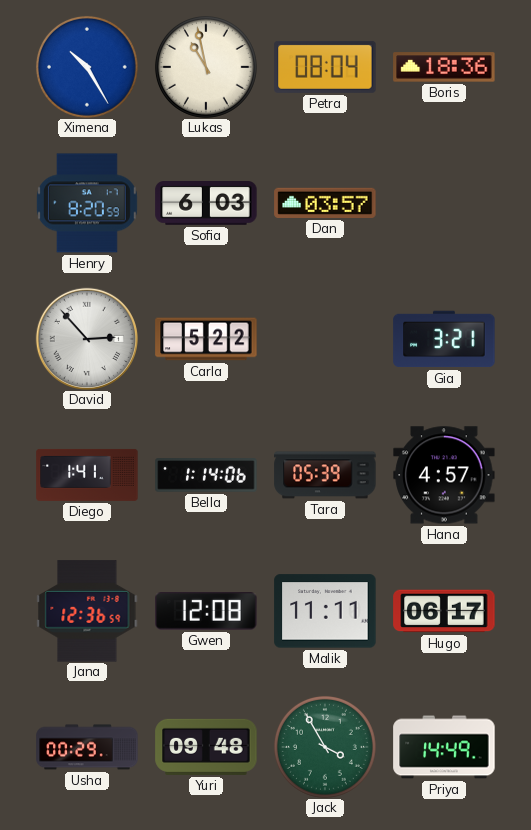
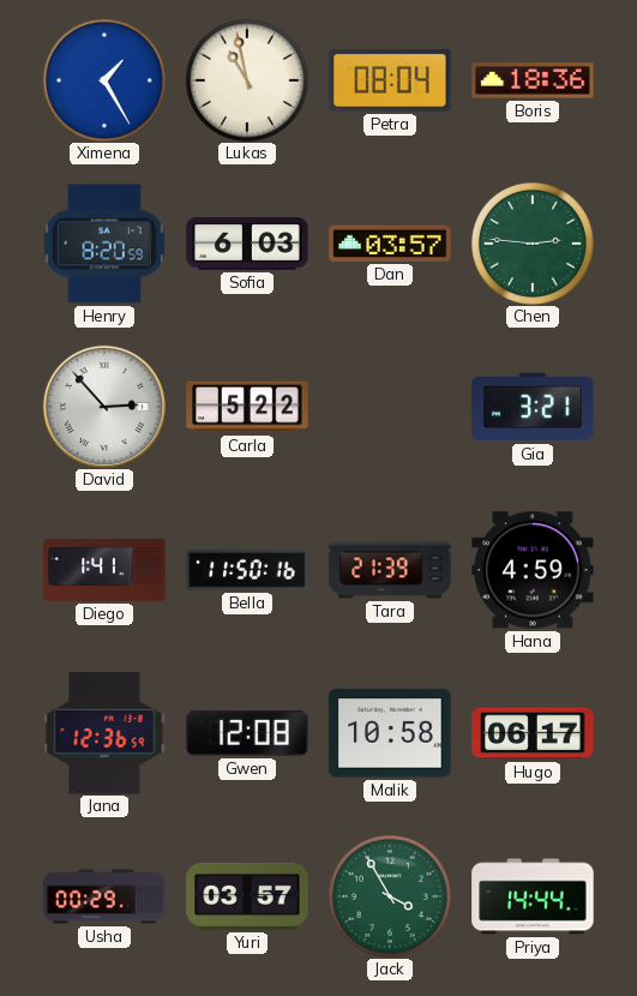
Ximena: 10:25 -> 1:25 (104, 80)
Chen: none -> 2:46 (533, 244)
Bella: 1:14 -> 11:50 (247, 570)
Tara: 05:39 -> 21:39 (390, 570)
Hana: 4:57 -> 4:59 (533, 570)
Malik: 11:11 -> 10:58 (390, 733)
Yuri: 09:48 -> 03:57 (247, 896)
Priya: 14:49 -> 14:44 (533, 896)
